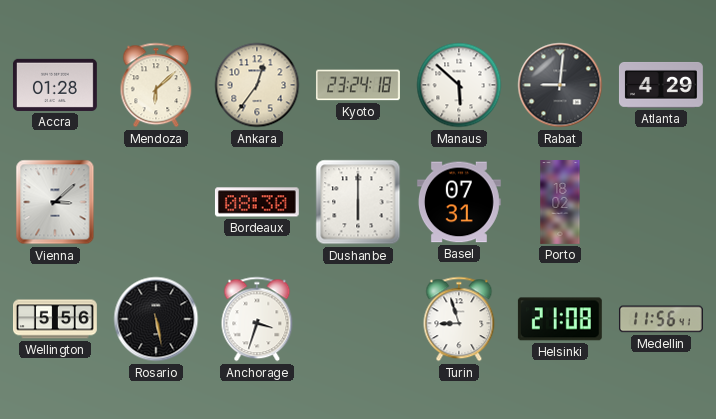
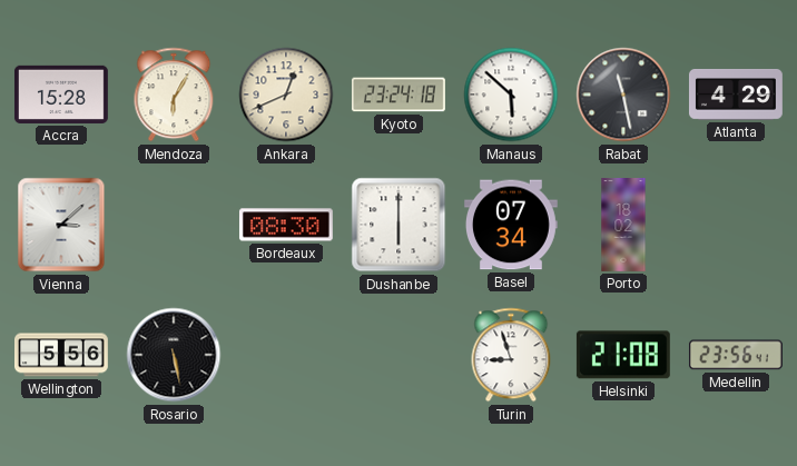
Accra: 01:28 -> 15:28 (61, 95)
Mendoza: 6:08 -> 6:05 (174, 95)
Ankara: 12:36 -> 12:41 (286, 95)
Rabat: 9:01 -> 11:28 (623, 95)
Basel: 07:31 -> 07:34 (511, 225)
Anchorage: 3:33 -> none (257, 319)
Medellin: 11:56 -> 23:56 (736, 355)
